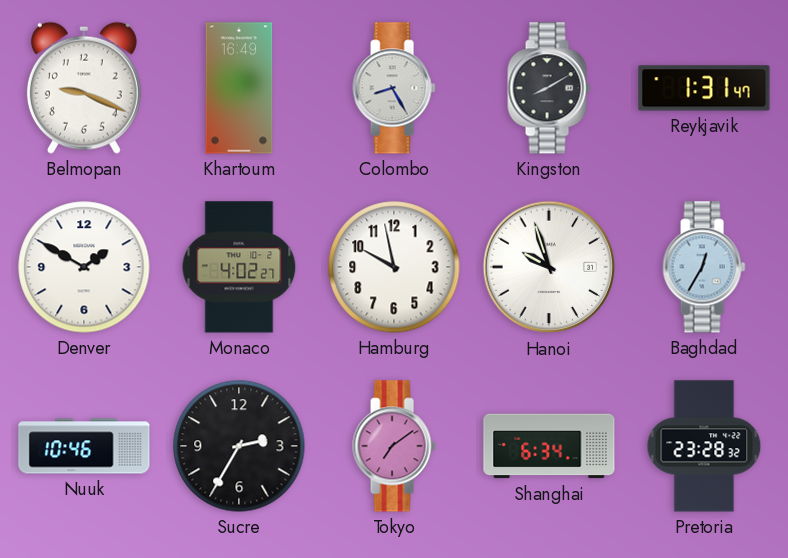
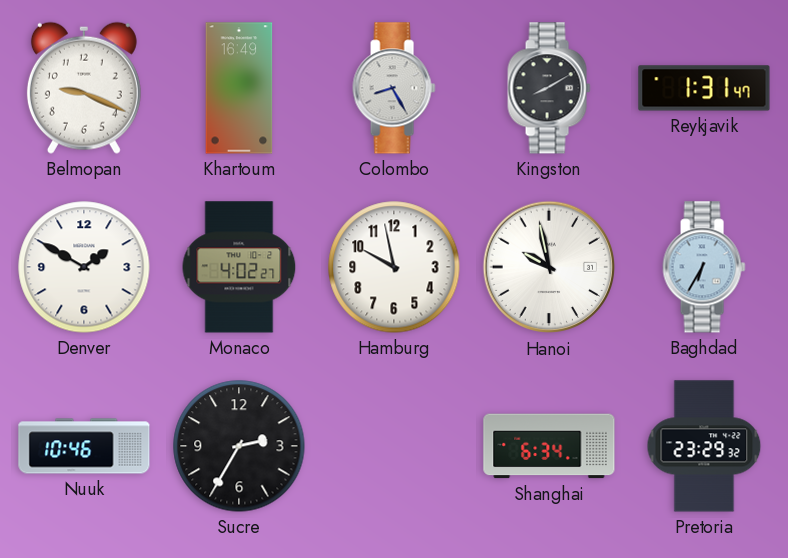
Hanoi: 9:57 -> 9:58 (549, 267)
Baghdad: 12:35 -> 6:35 (704, 267)
Tokyo: 7:09 -> none (394, 446)
Pretoria: 23:28 -> 23:29 (704, 446)
